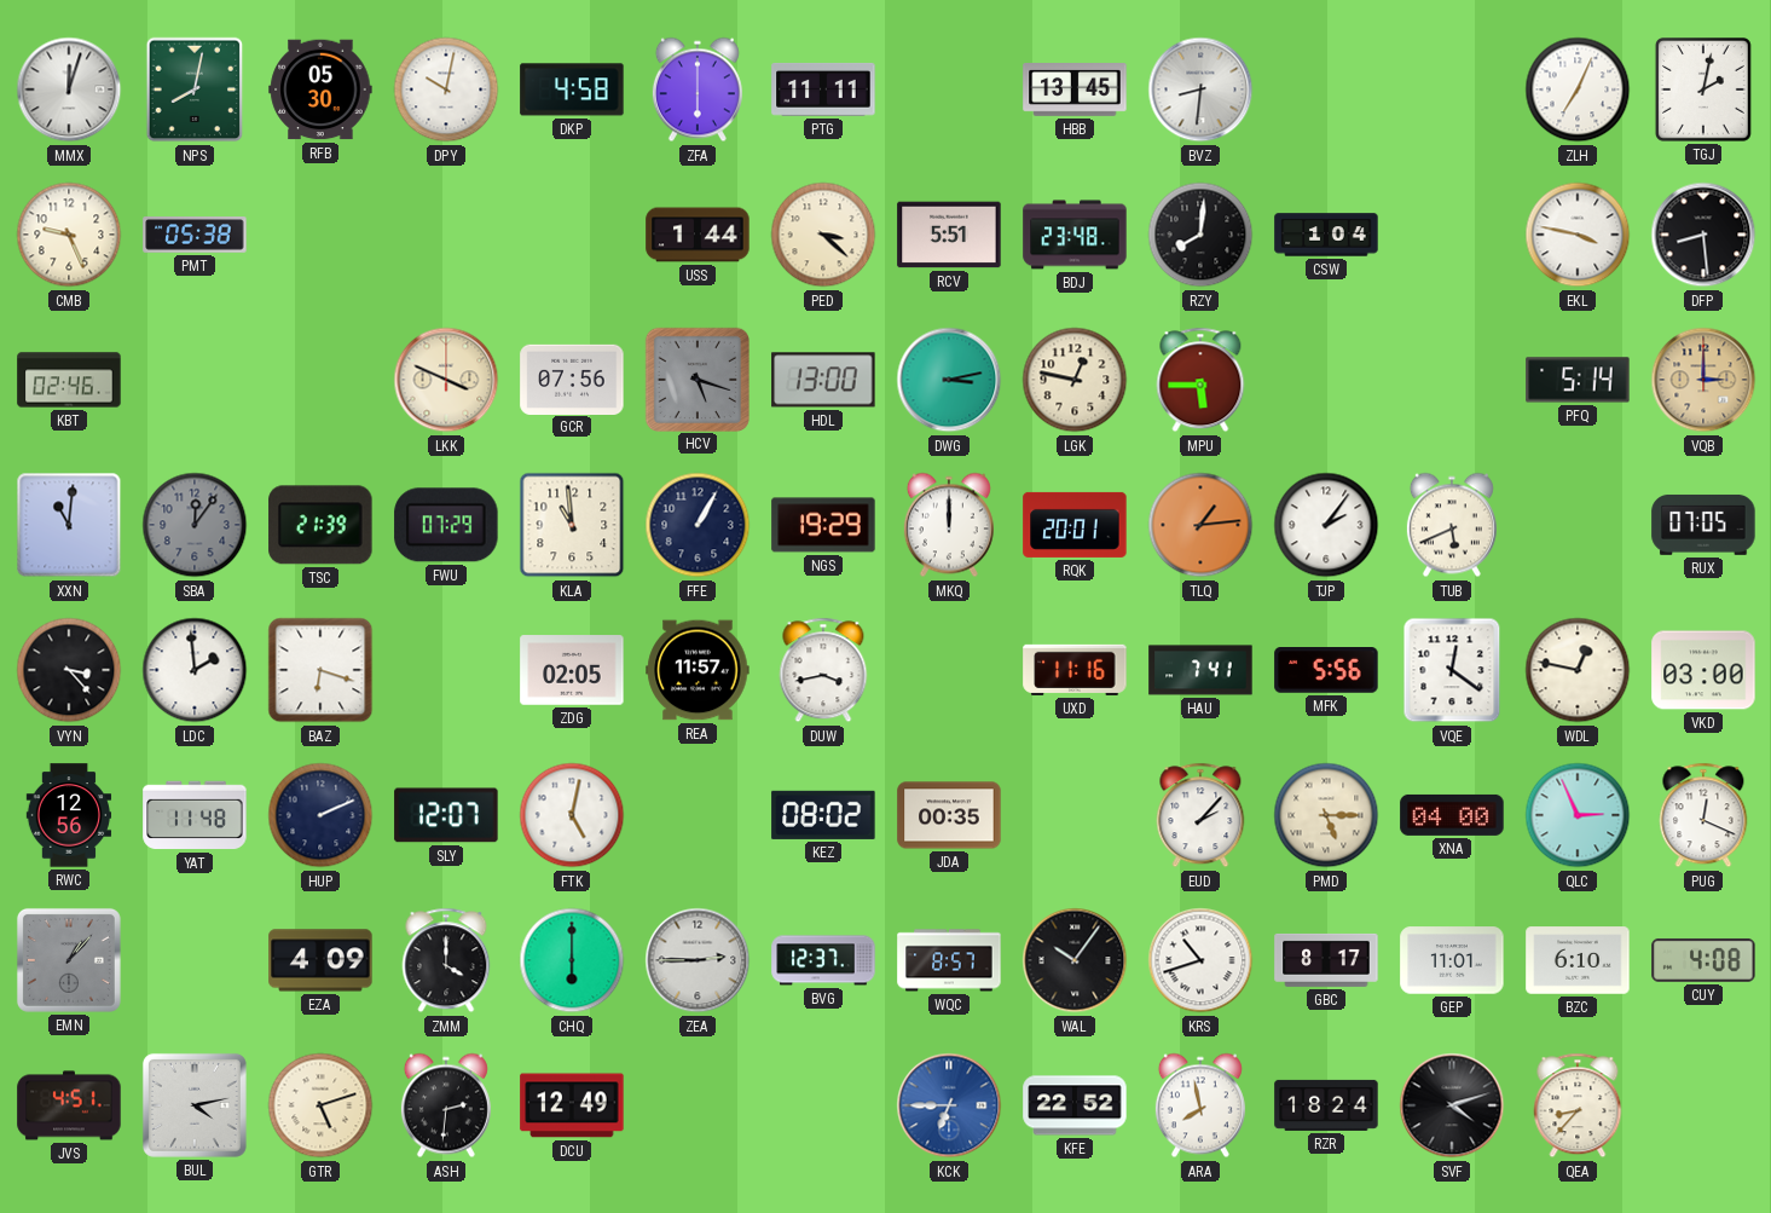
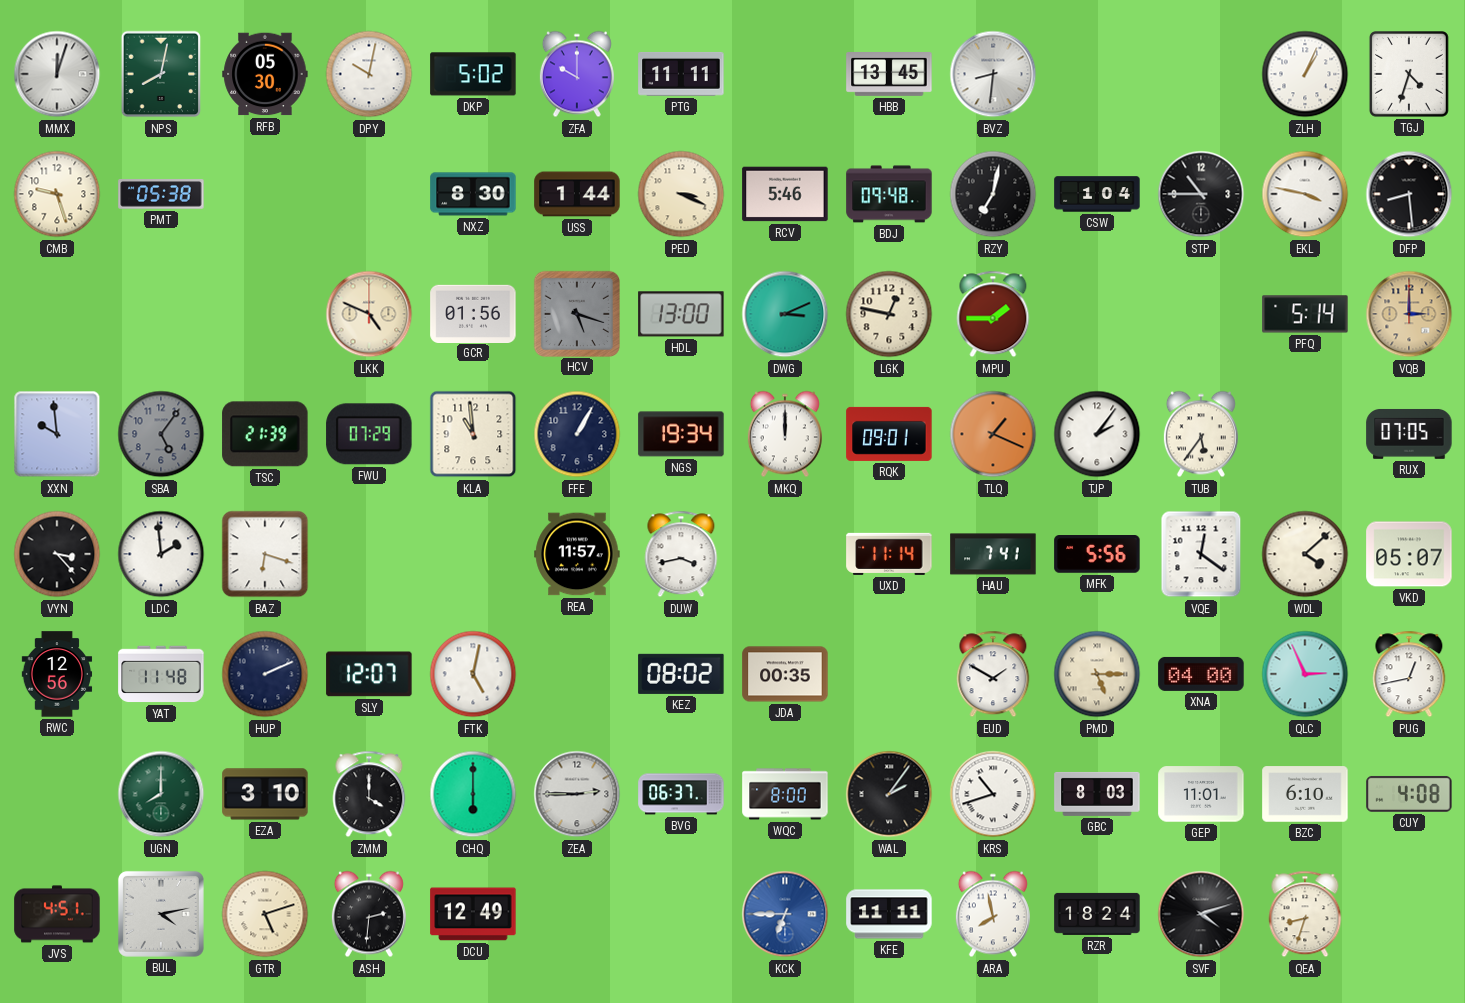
DKP: 4:58 -> 5:02 (473, 74)
ZFA: 6:00 -> 10:00 (577, 74)
ZLH: 7:04 -> 1:04 (1305, 74)
TGJ: 2:02 -> 4:33 (1409, 75)
CMB: 9:26 -> 9:27 (57, 194)
NXZ: none -> 8:30 (473, 194)
PED: 3:22 -> 3:19 (681, 194)
RCV: 5:51 -> 5:46 (785, 194)
BDJ: 23:48 -> 09:48 (889, 194)
RZY: 8:01 -> 7:02 (993, 194)
STP: none -> 10:45 (1201, 194)
KBT: 02:46 -> none (69, 380)
LKK: 3:49 -> 4:49 (369, 314)
GCR: 07:56 -> 01:56 (473, 313)
DWG: 3:13 -> 3:11 (785, 314)
MPU: 5:45 -> 1:45 (993, 314)
XXN: 11:01 -> 9:59 (57, 434)
SBA: 12:06 -> 5:06 (161, 434)
NGS: 19:29 -> 19:34 (681, 434)
RQK: 20:01 -> 09:01 (889, 434)
TLQ: 1:14 -> 1:19 (993, 434)
TUB: 5:41 -> 5:36 (1201, 434)
ZDG: 02:05 -> none (572, 670)
UXD: 11:16 -> 11:14 (889, 554)
WDL: 12:47 -> 4:08 (1305, 554)
VKD: 03:00 -> 05:07 (1409, 554)
EUD: 2:07 -> 1:50 (993, 674)
PUG: 12:19 -> 12:43 (1409, 674)
EMN: 1:07 -> none (69, 960)
UGN: none -> 8:00 (161, 794)
EZA: 4:09 -> 3:10 (265, 794)
BVG: 12:37 -> 06:37 (681, 794)
WQC: 8:57 -> 8:00 (785, 794)
WAL: 10:06 -> 2:06 (889, 794)
GBC: 8:17 -> 8:03 (1097, 794)
KFE: 22:52 -> 11:11 (889, 914)
QEA: 8:37 -> 8:33 (1305, 914)
